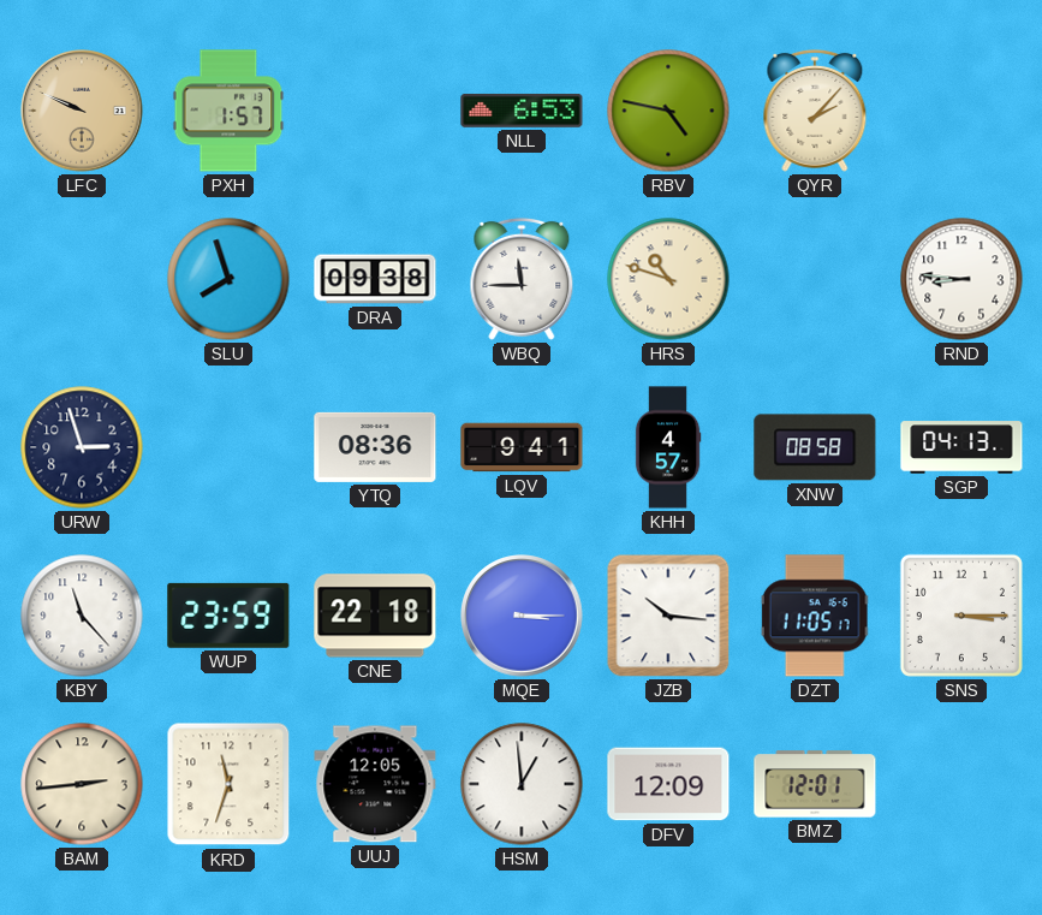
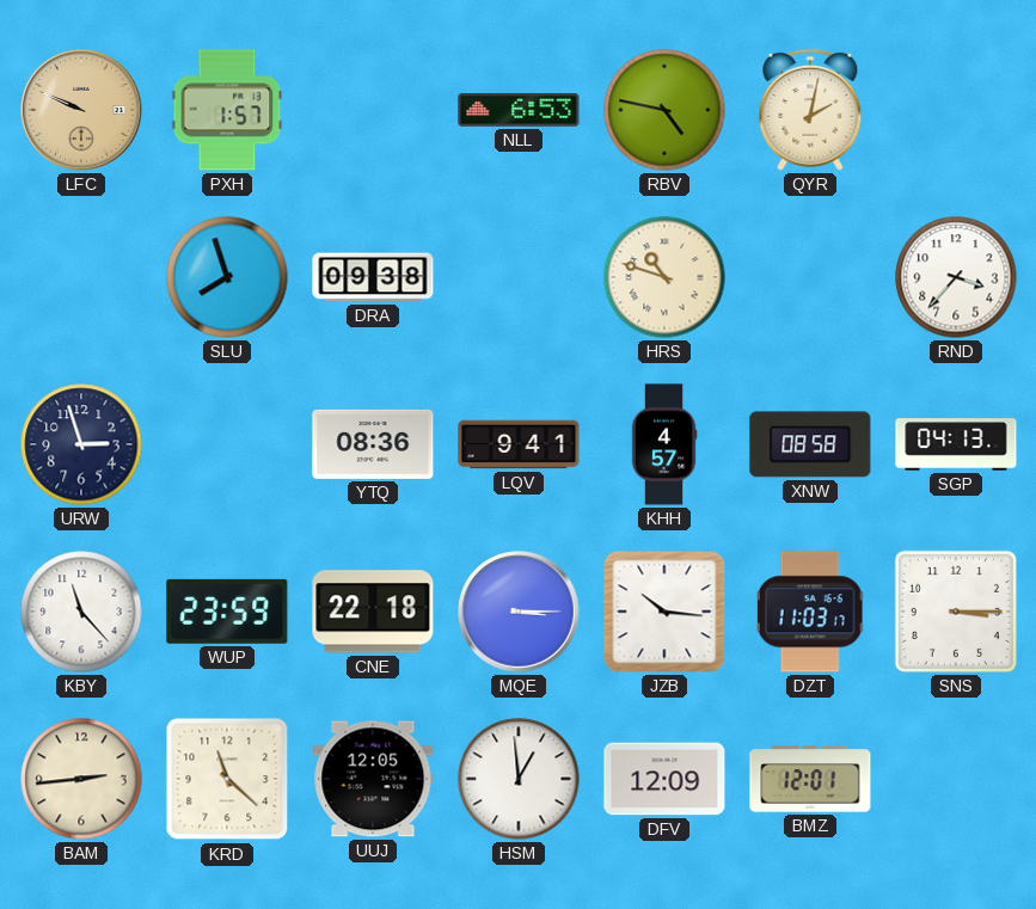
QYR: 2:07 -> 2:02 (810, 110)
WBQ: 11:45 -> none (522, 279)
RND: 8:46 -> 3:37 (956, 277)
DZT: 11:05 -> 11:03 (810, 612)
KRD: 11:33 -> 11:22 (227, 779)
